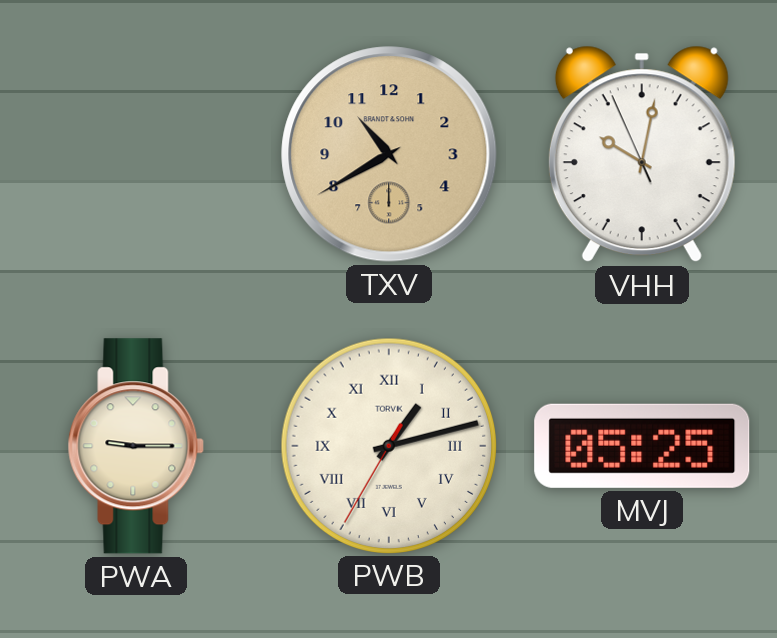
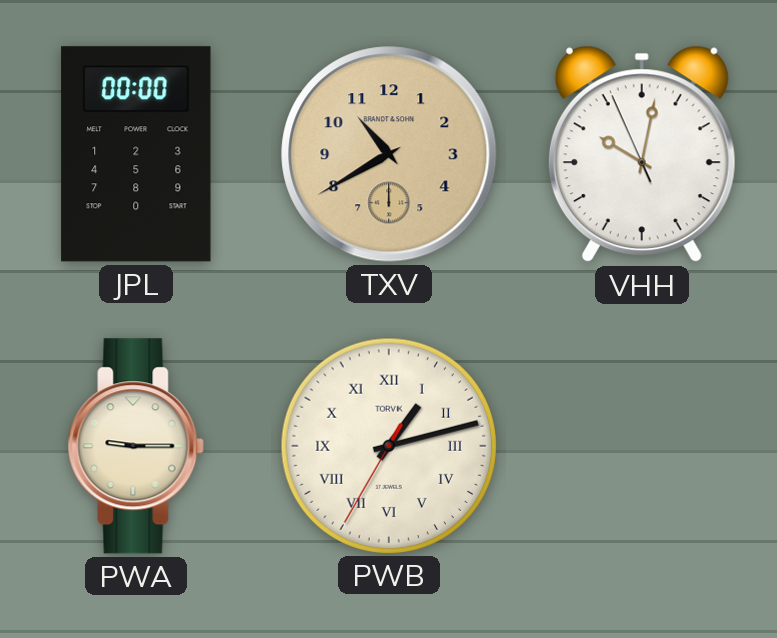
JPL: none -> 00:00 (136, 154)
MVJ: 05:25 -> none (642, 446)
